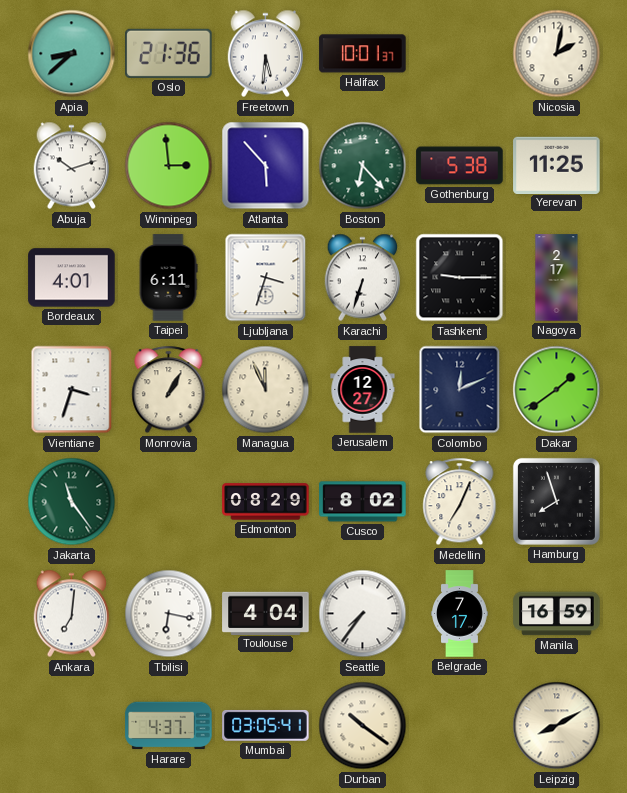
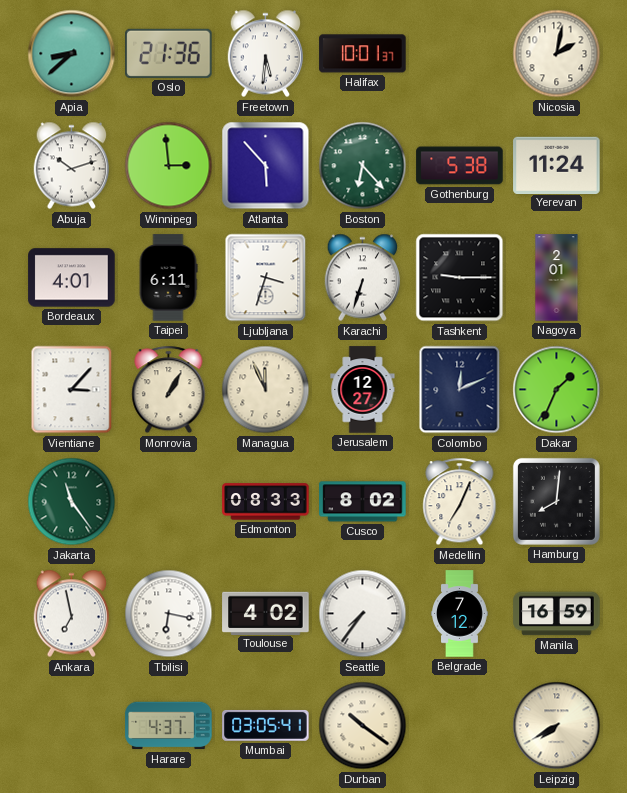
Yerevan: 11:25 -> 11:24 (557, 165)
Nagoya: 2:17 -> 2:01 (557, 278)
Vientiane: 3:33 -> 3:07 (72, 390)
Dakar: 1:39 -> 1:34 (557, 390)
Edmonton: 08:29 -> 08:33 (266, 502)
Hamburg: 7:57 -> 8:01 (556, 501)
Ankara: 7:01 -> 6:58 (72, 614)
Toulouse: 4:04 -> 4:02 (266, 613)
Belgrade: 7:17 -> 7:12 (460, 614)
Leipzig: 8:10 -> 7:40 (557, 726)
